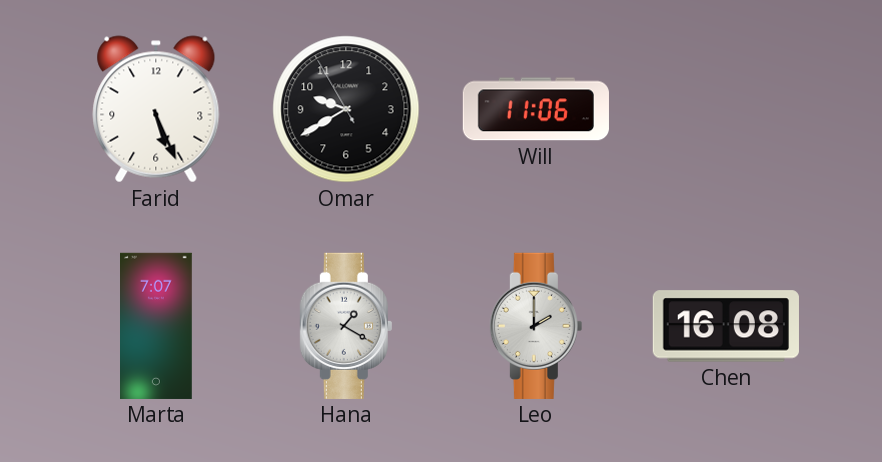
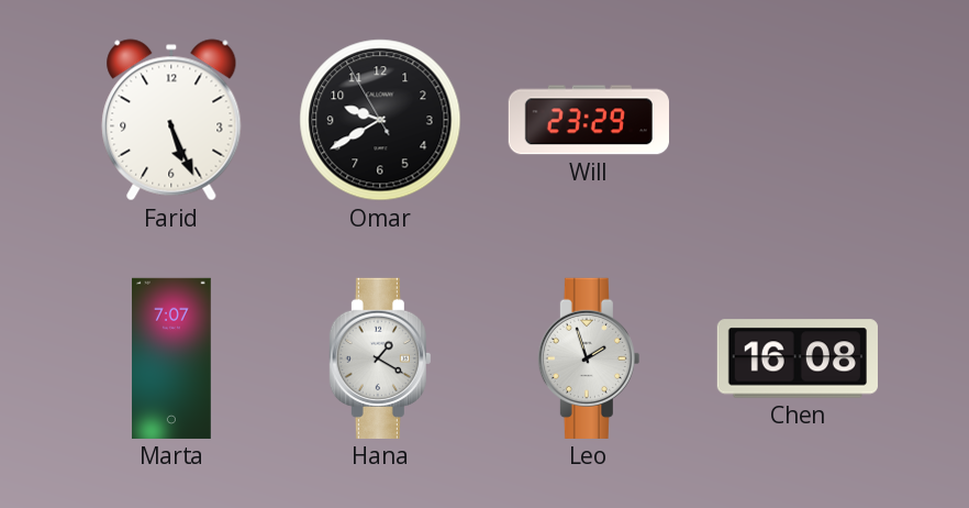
Will: 11:06 -> 23:29 (589, 120)
Leo: 2:00 -> 1:57 (589, 358)
